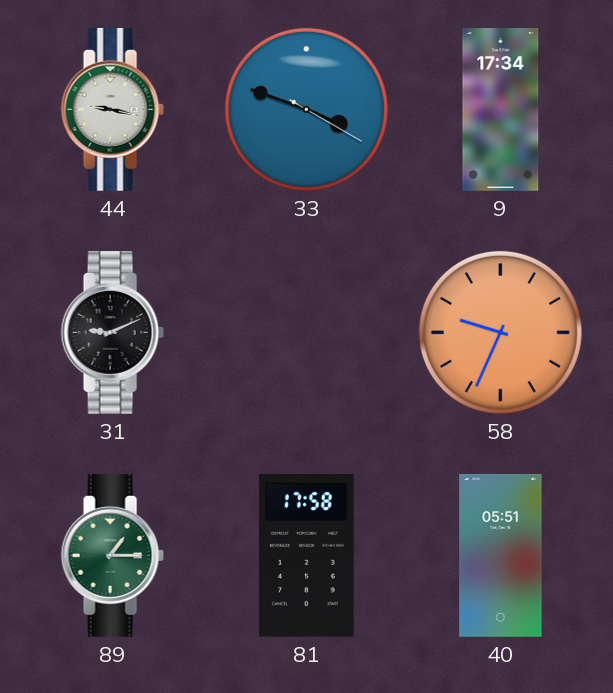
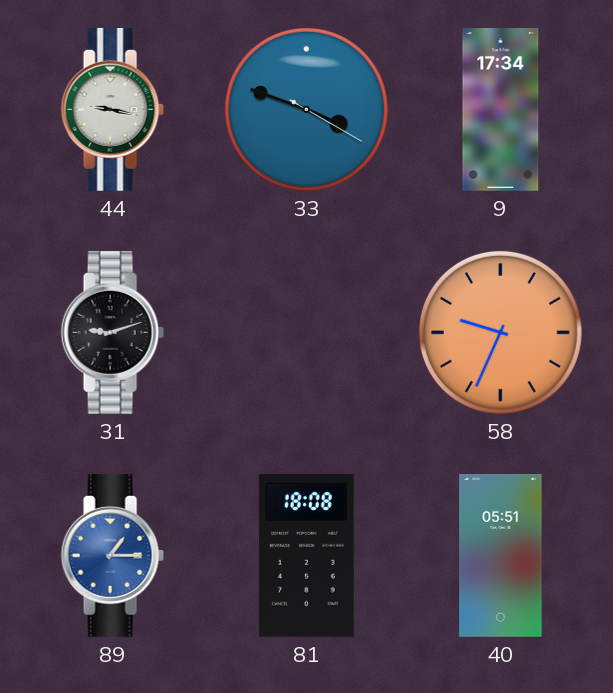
31: 9:11 -> 9:12 (112, 332)
89 dial: green -> blue (112, 555)
81: 17:58 -> 18:08 (306, 555)
